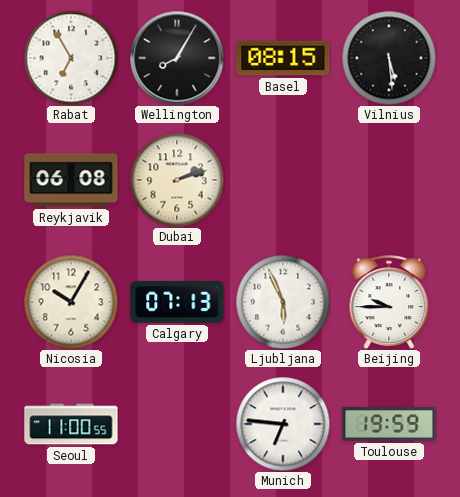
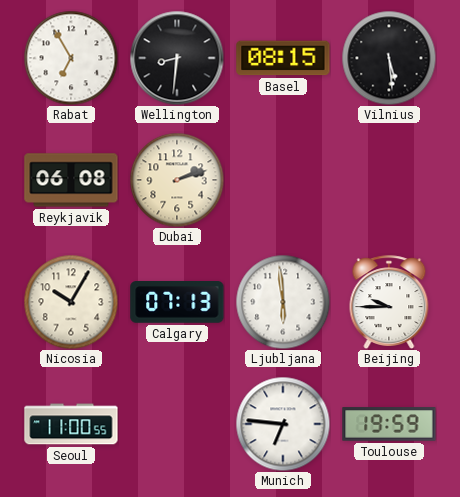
Wellington: 8:05 -> 8:31 (177, 58)
Ljubljana: 5:56 -> 5:59 (283, 302)
